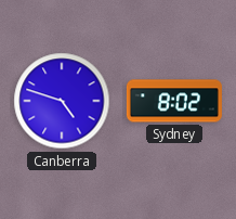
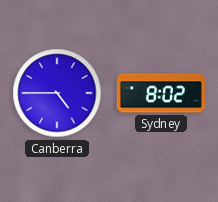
Canberra: 4:48 -> 4:45 (57, 93)
